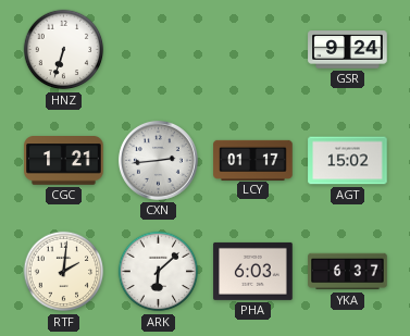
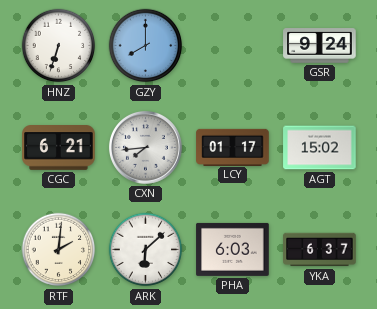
GZY: none -> 8:00 (146, 46)
CGC: 1:21 -> 6:21 (59, 148)
CXN: 2:44 -> 7:44 (145, 147)
